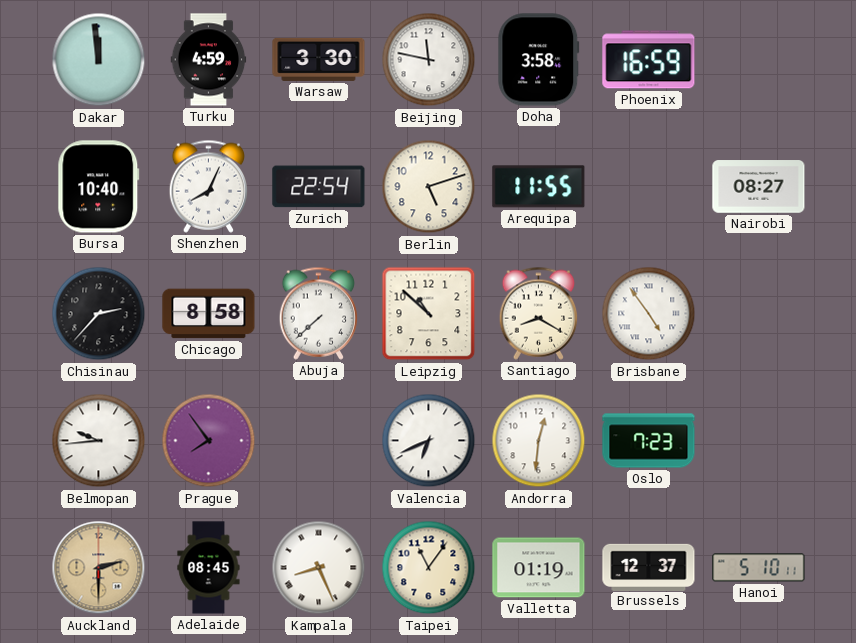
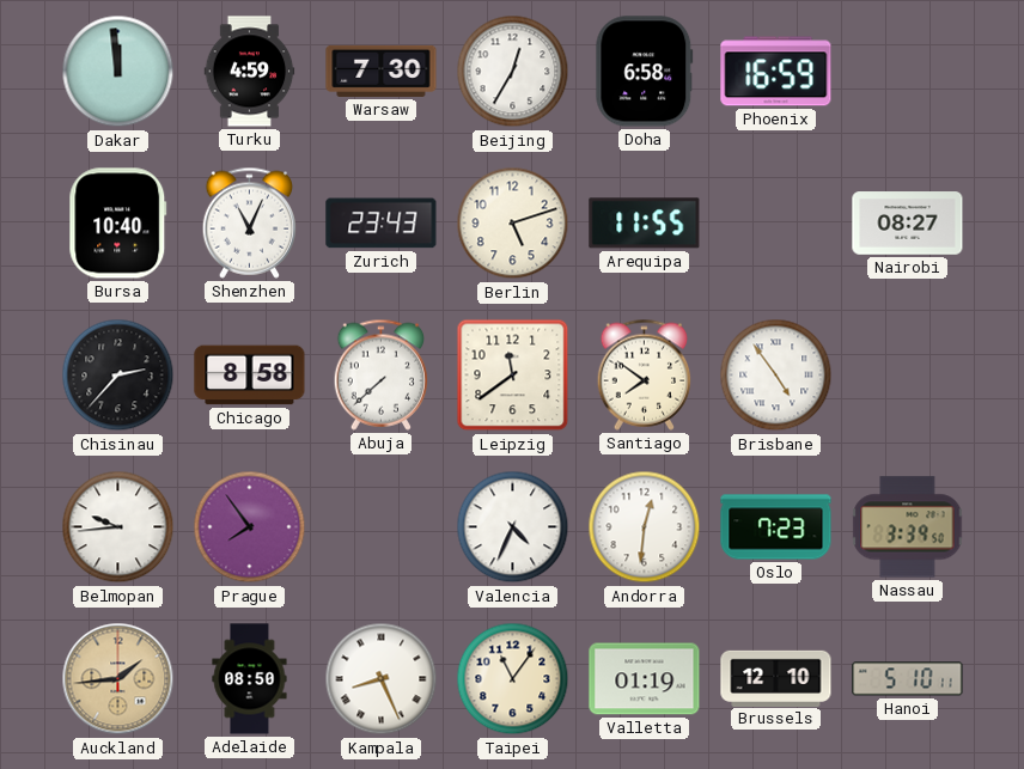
Warsaw: 3:30 -> 7:30 (382, 71)
Beijing: 11:47 -> 12:35 (513, 72)
Doha: 3:58 -> 6:58 (645, 72)
Shenzhen: 8:04 -> 11:04 (250, 222)
Zurich: 22:54 -> 23:43 (382, 224)
Leipzig: 10:52 -> 11:39 (513, 376)
Santiago: 8:20 -> 7:51 (645, 374)
Valencia: 6:41 -> 4:34 (513, 527)
Nassau: none -> 3:39 (908, 527)
Auckland: 2:30 -> 1:44 (118, 679)
Adelaide: 08:45 -> 08:50 (250, 679)
Brussels: 12:37 -> 12:10 (776, 678)
